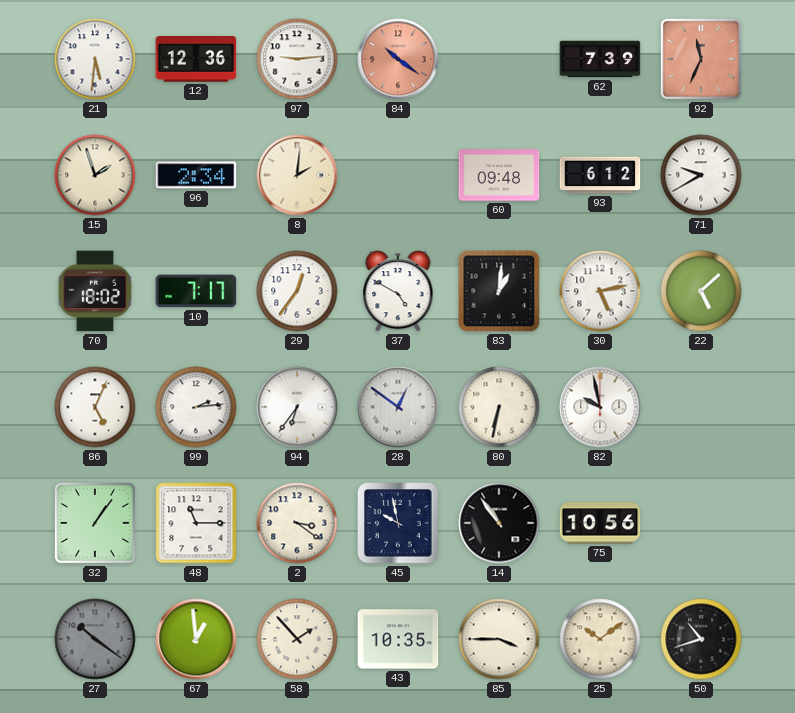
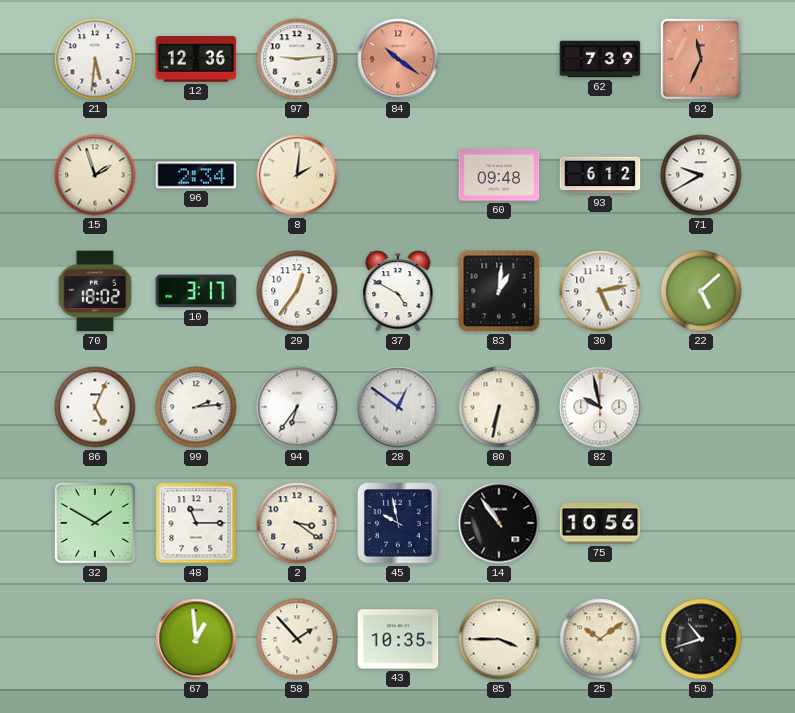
10: 7:17 -> 3:17 (196, 291)
32: 1:06 -> 1:50 (95, 523)
27: 10:21 -> none (95, 639)
